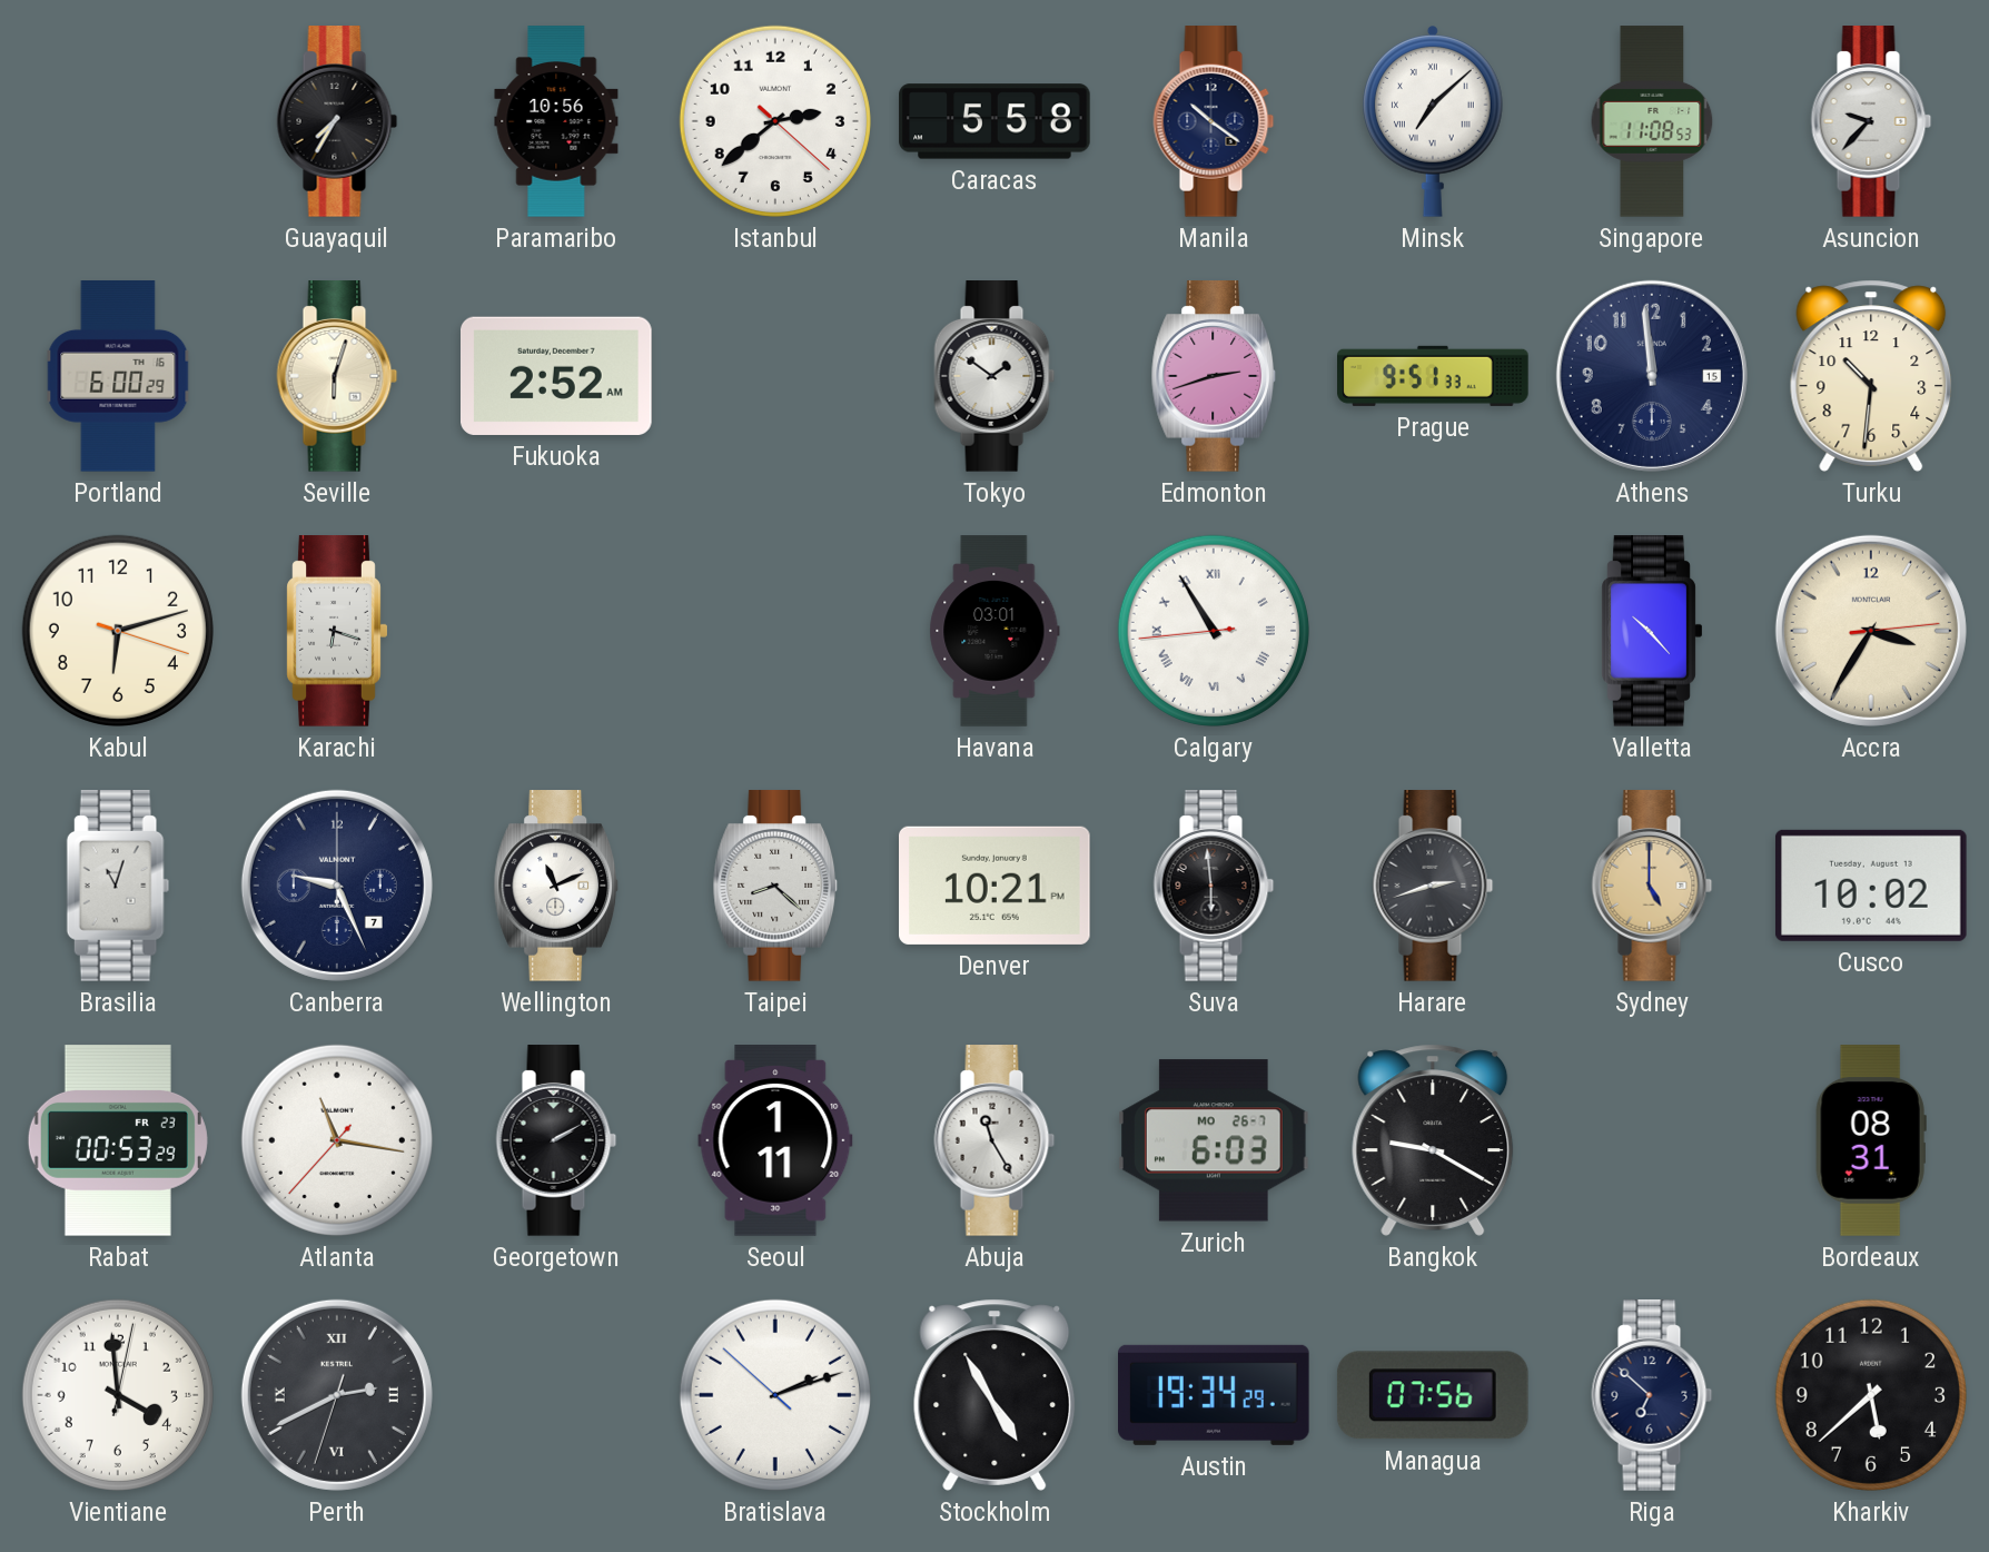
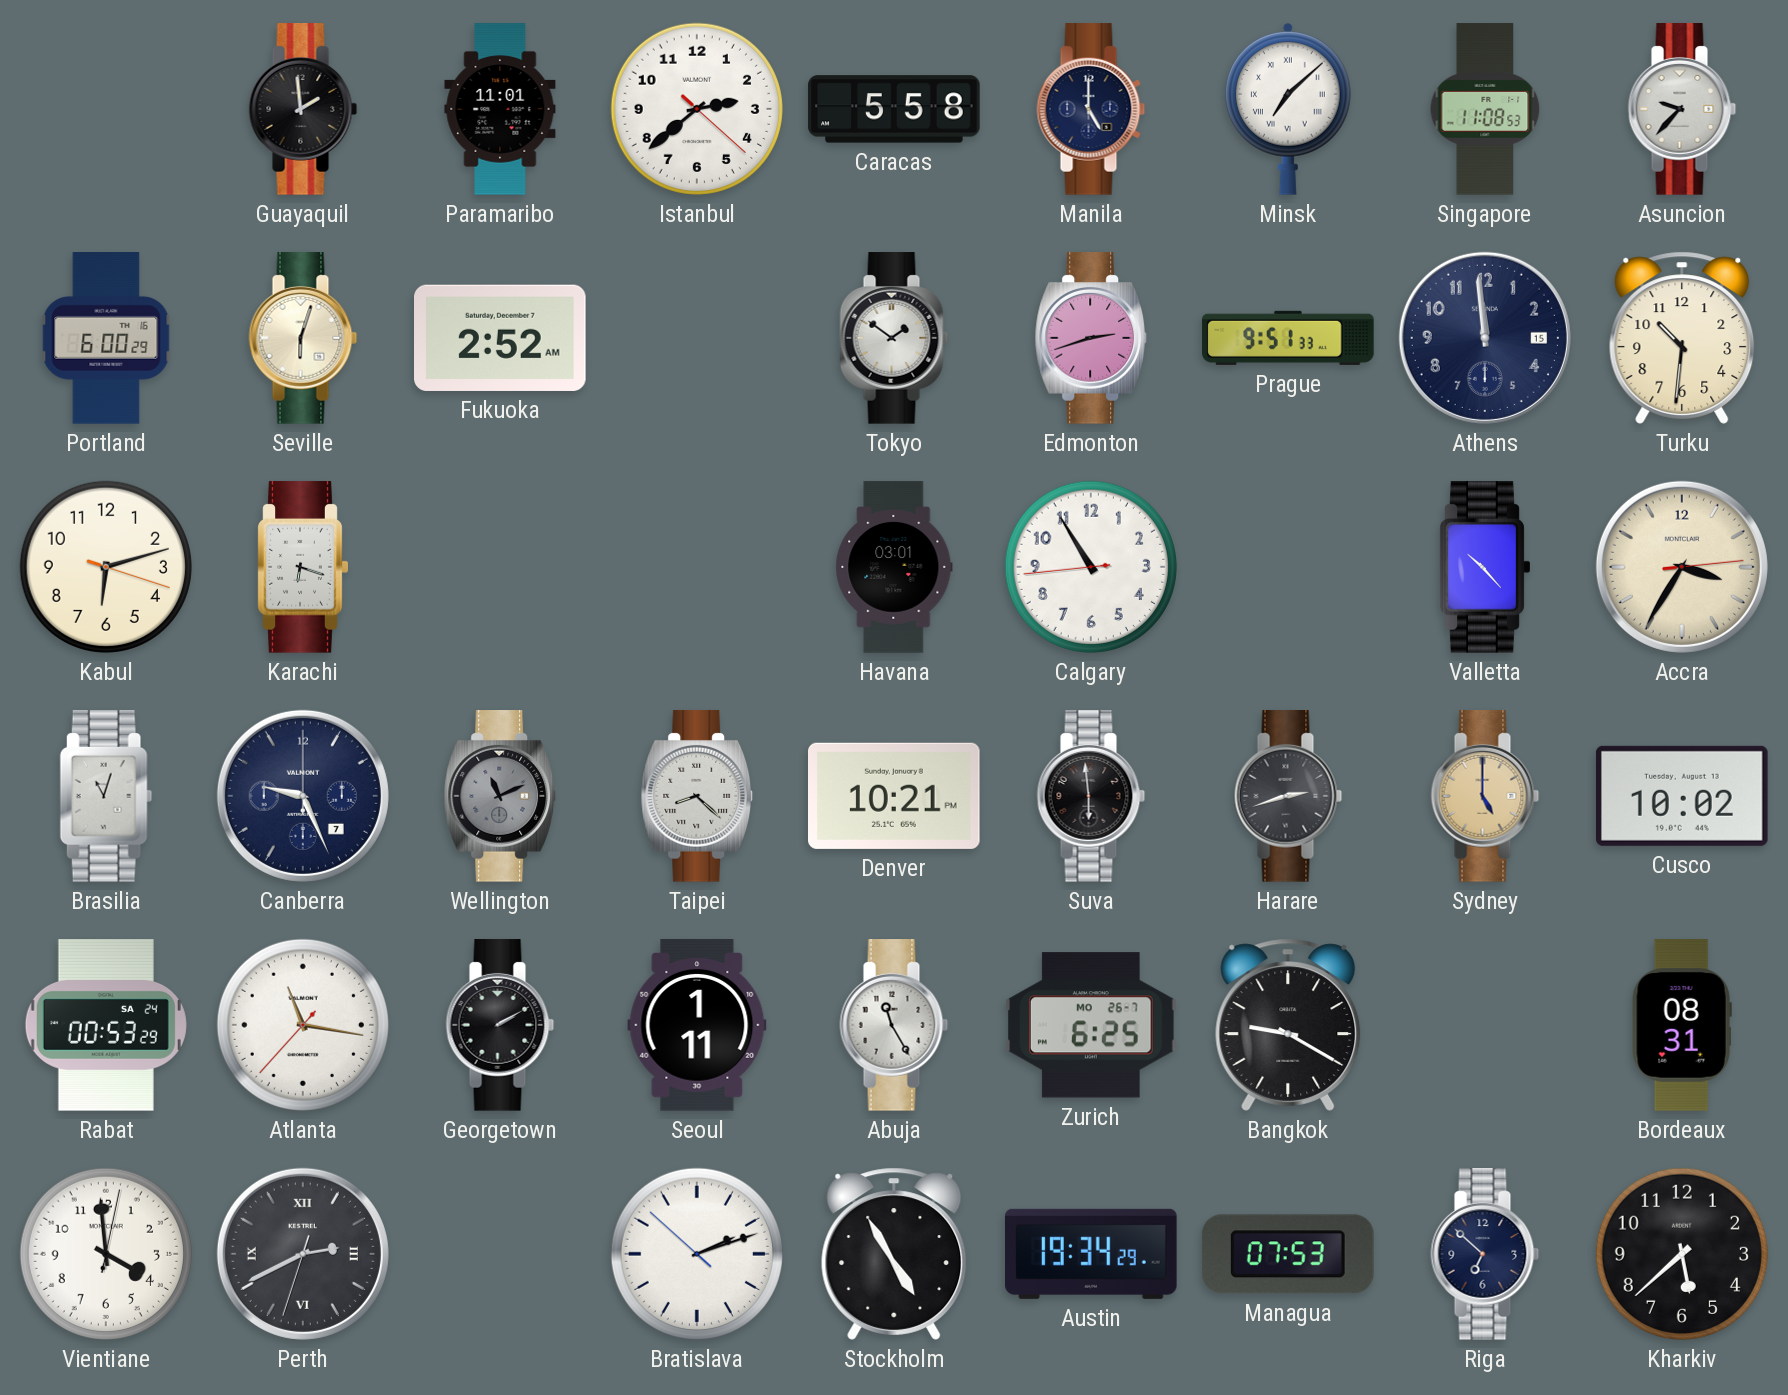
Guayaquil: 7:35 -> 1:59 (303, 109)
Paramaribo: 10:56 -> 11:01 (500, 109)
Manila: 10:21 -> 5:00 (1091, 109)
Calgary numerals: Roman -> Arabic (1091, 567)
Wellington dial: white -> grey (500, 796)
Rabat date: FR 23 -> SA 24 (106, 1025)
Zurich: 6:03 -> 6:25 (1092, 1025)
Managua: 07:56 -> 07:53 (1288, 1254)
